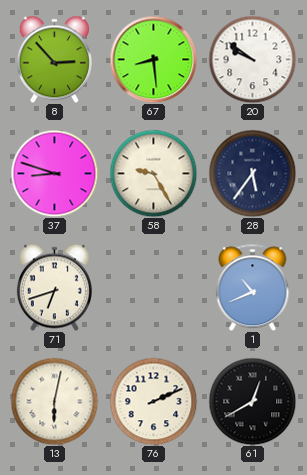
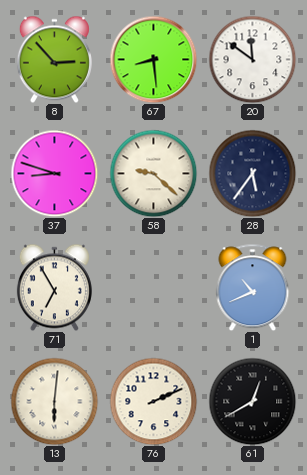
20: 9:51 -> 11:51 (252, 59)
58: 9:25 -> 9:22 (153, 173)
71: 6:42 -> 6:55 (54, 287)
13: 6:02 -> 6:01 (54, 401)
